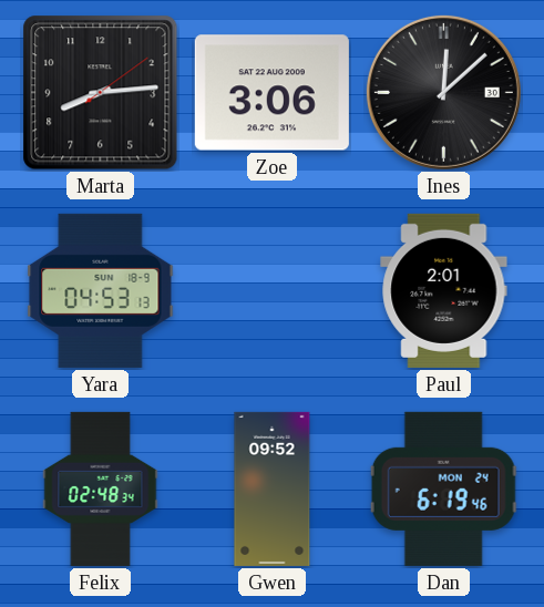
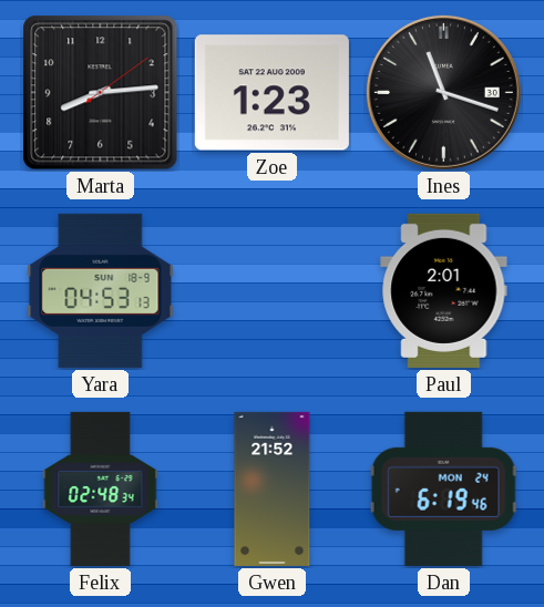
Zoe: 3:06 -> 1:23 (271, 93)
Ines: 12:08 -> 11:18 (443, 92)
Gwen: 09:52 -> 21:52 (273, 488)
